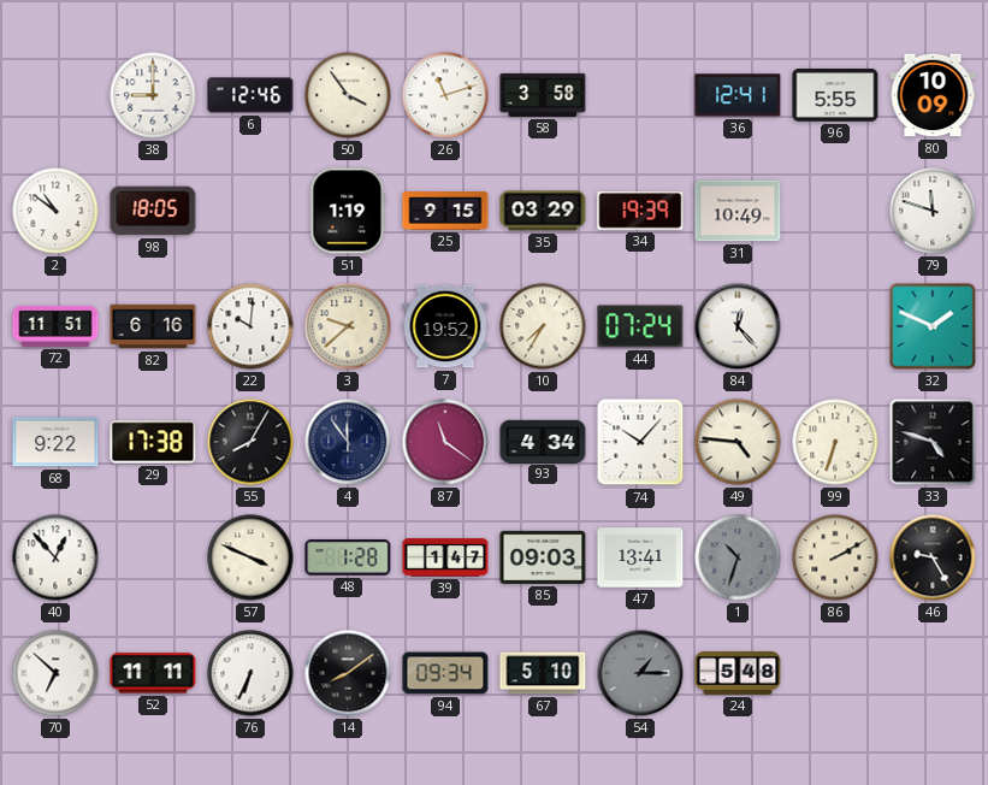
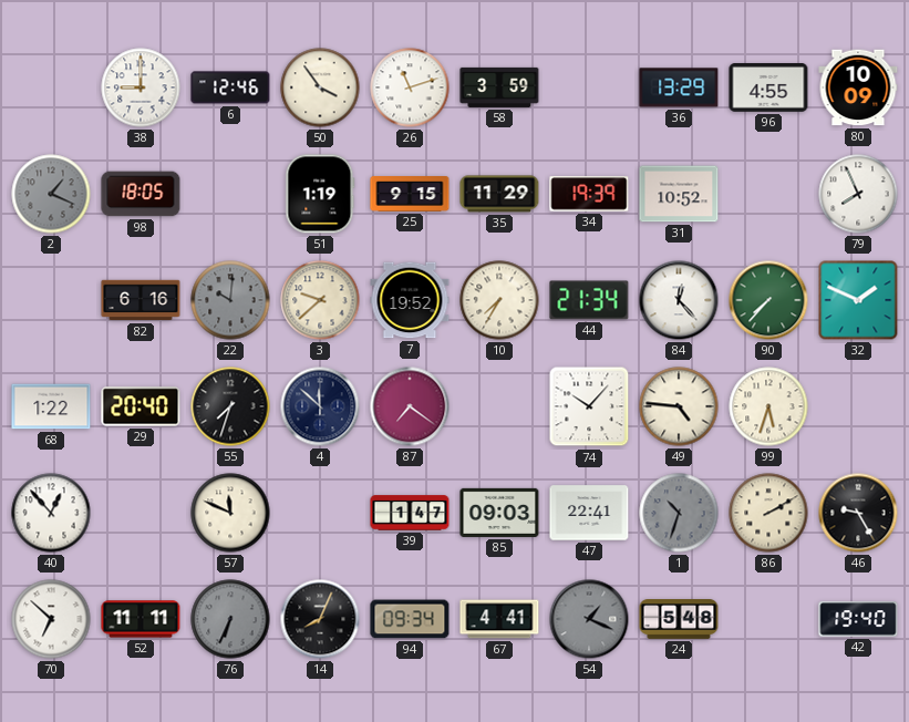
58: 3:58 -> 3:59 (499, 87)
36: 12:41 -> 13:29 (679, 87)
96: 5:55 -> 4:55 (768, 89)
2: 10:51 -> 1:19 (51, 194)
2 dial: white -> grey (51, 194)
35: 03:29 -> 11:29 (499, 194)
31: 10:49 -> 10:52 (679, 194)
79: 11:48 -> 7:56 (858, 194)
72: 11:51 -> none (55, 326)
22 dial: white -> grey (230, 300)
44: 07:24 -> 21:34 (589, 300)
90: none -> 7:37 (768, 300)
68: 9:22 -> 1:22 (51, 406)
29: 17:38 -> 20:40 (141, 406)
55: 8:05 -> 7:33 (230, 406)
4: 11:54 -> 11:52 (320, 406)
87: 11:21 -> 7:21 (410, 406)
93: 4:34 -> none (543, 441)
99: 6:33 -> 5:33 (768, 406)
33: 4:48 -> none (933, 442)
57: 3:49 -> 11:49 (230, 513)
48: 1:28 -> none (348, 559)
47: 13:41 -> 22:41 (589, 513)
76 dial: white -> grey (230, 619)
14: 8:09 -> 8:04 (320, 619)
67: 5:10 -> 4:41 (499, 619)
54: 1:15 -> 1:19 (589, 619)
42: none -> 19:40 (858, 619)
